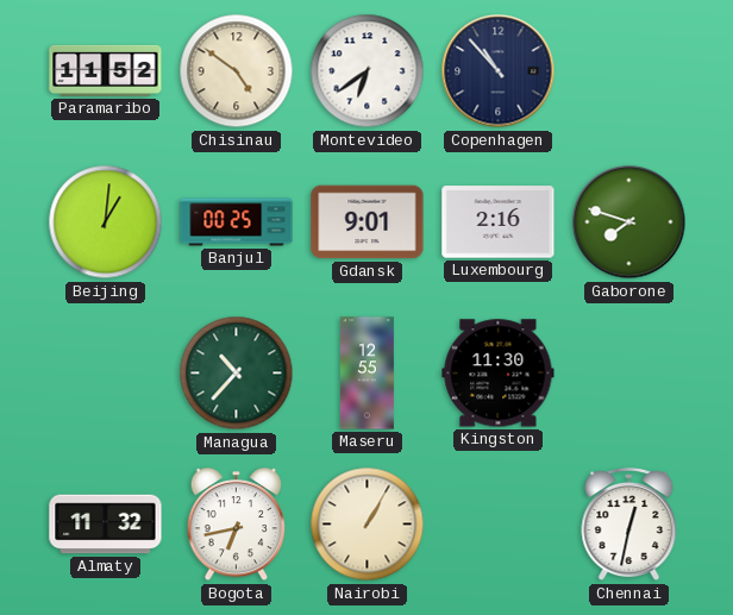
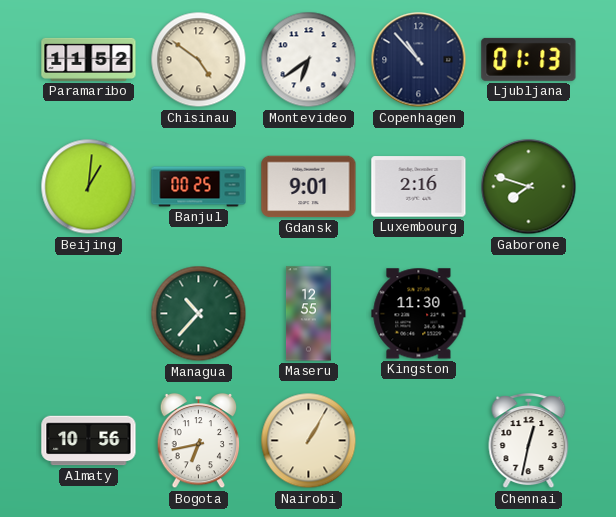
Ljubljana: none -> 01:13 (529, 59)
Almaty: 11:32 -> 10:56 (89, 441)
